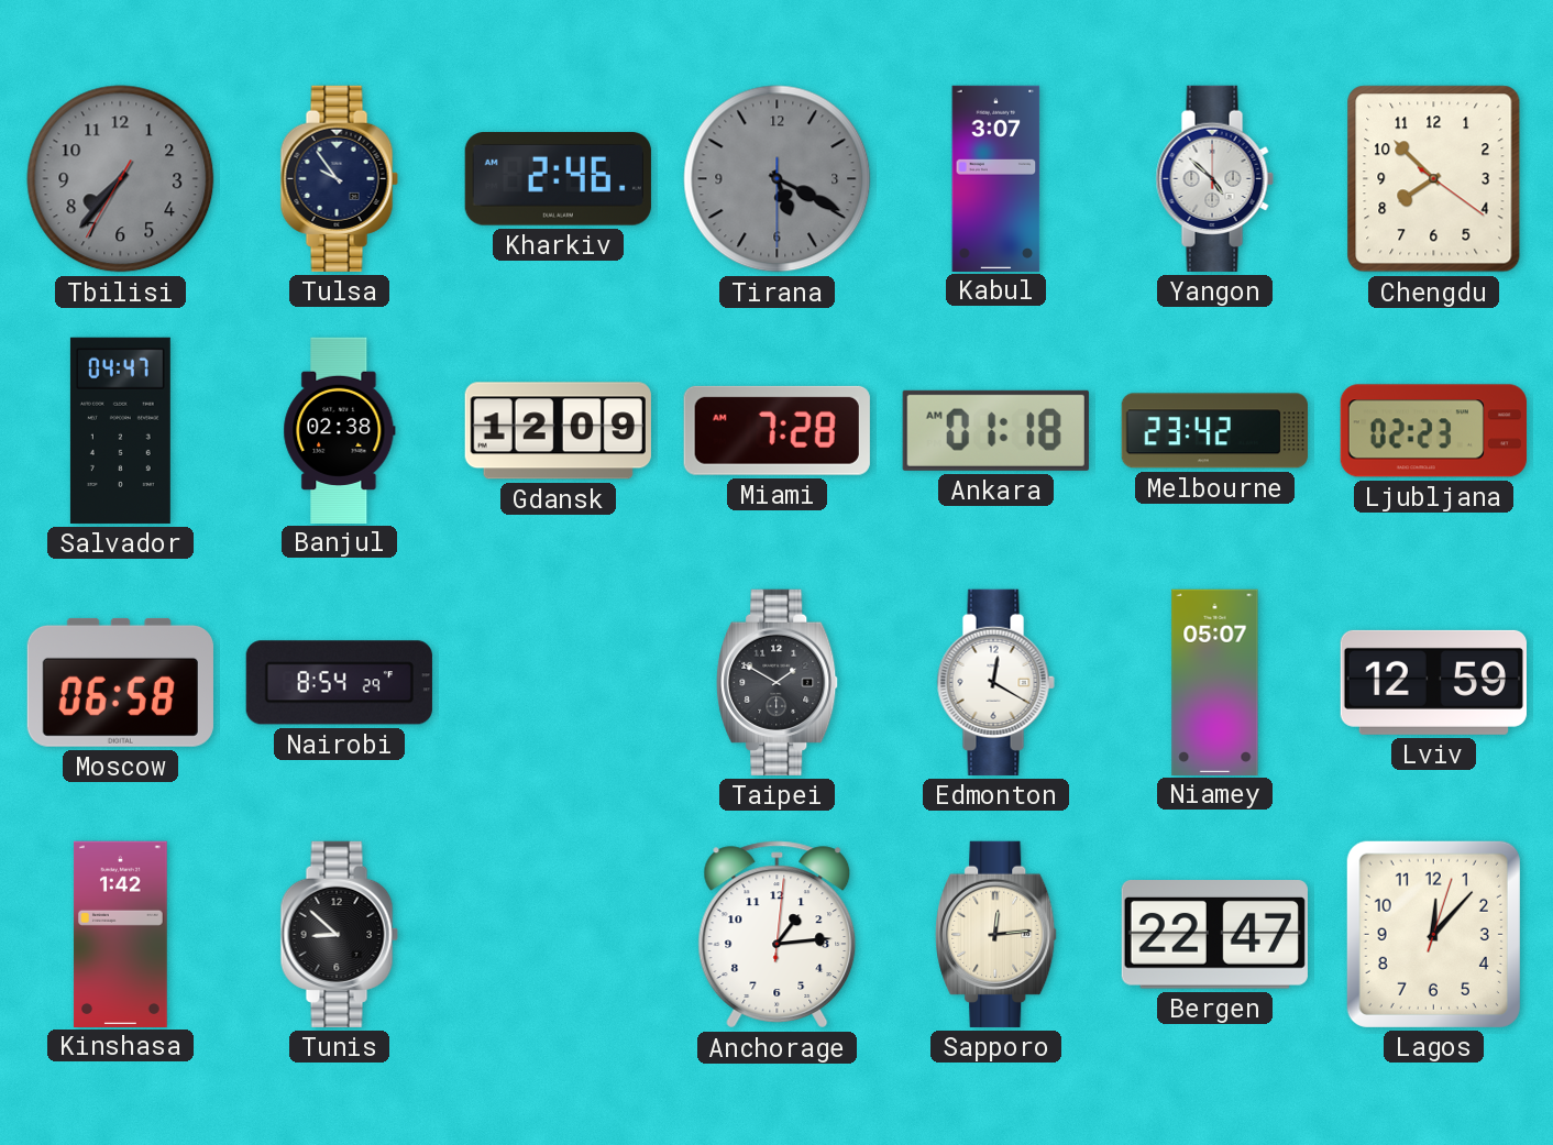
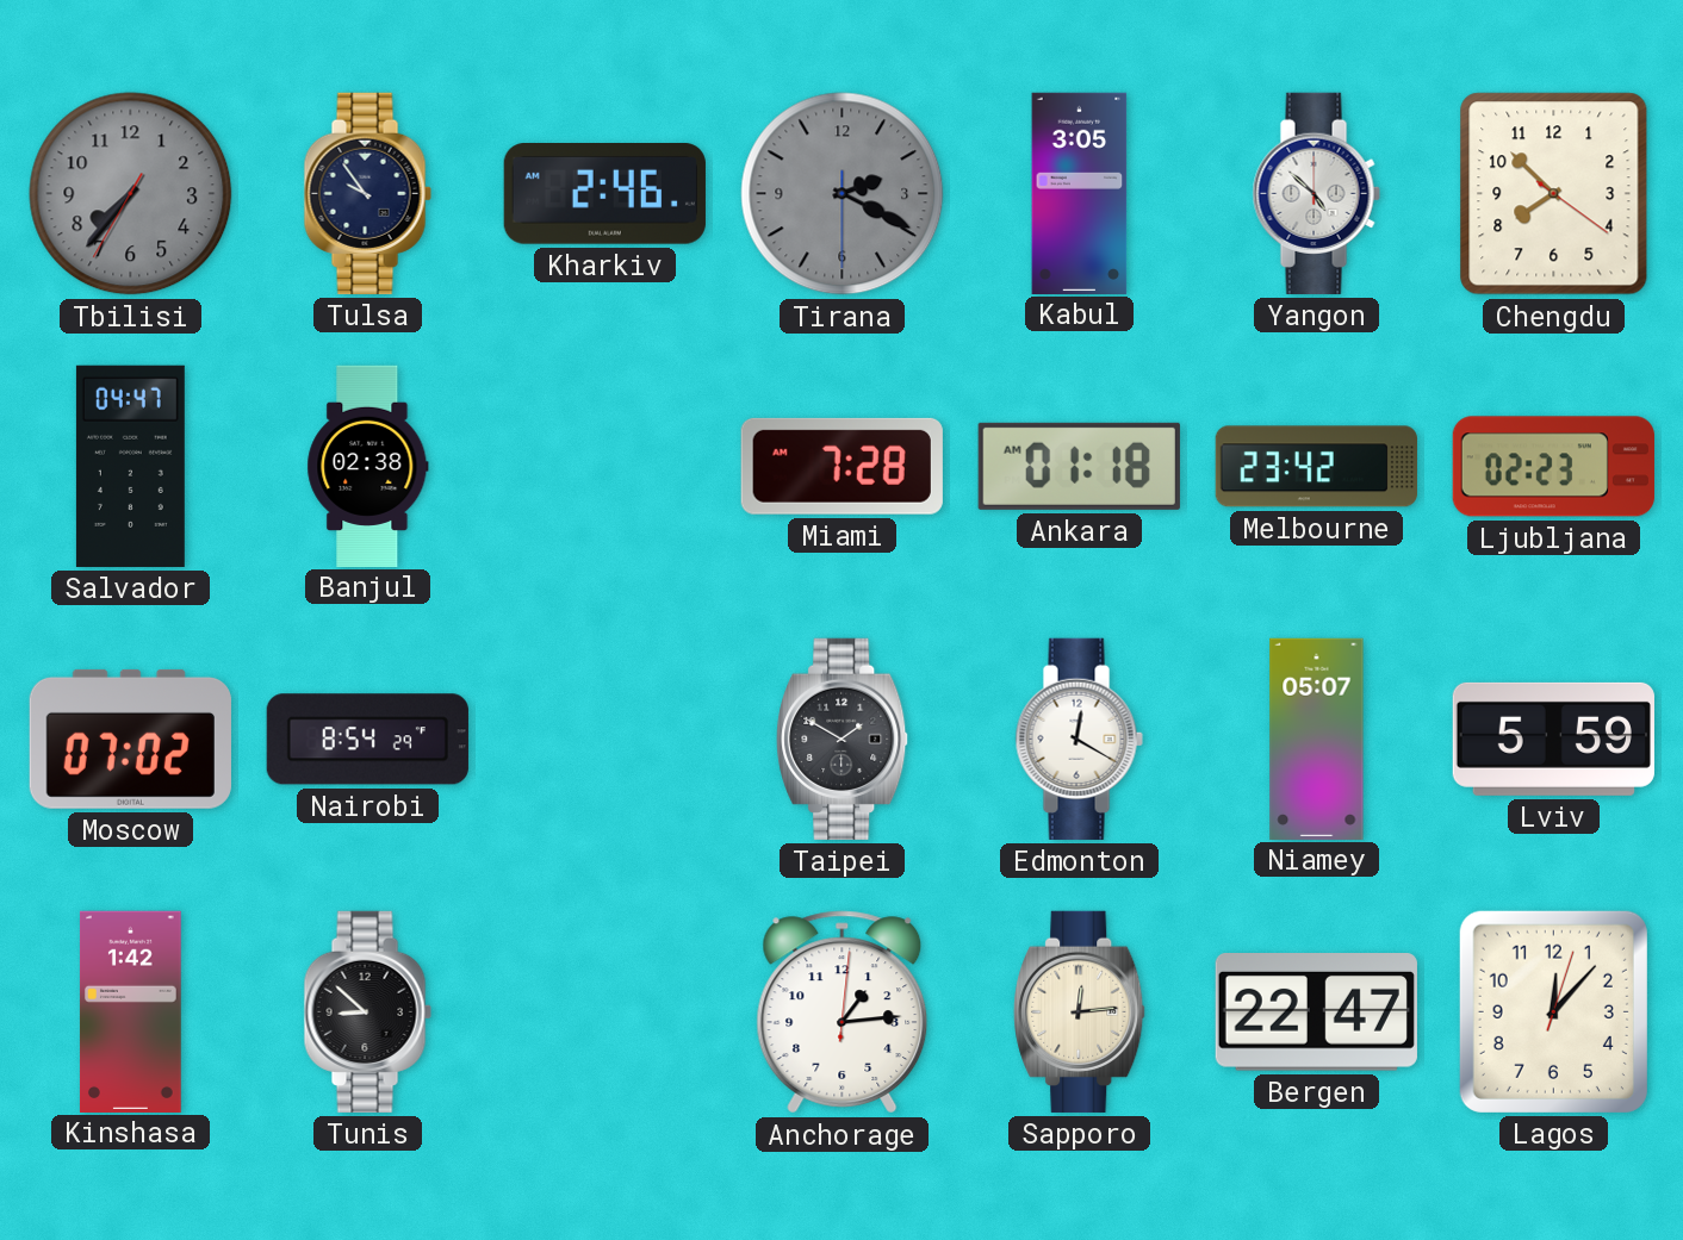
Tirana: 5:19 -> 2:19 (843, 194)
Kabul: 3:07 -> 3:05 (1080, 193)
Gdansk: 12:09 -> none (558, 431)
Moscow: 06:58 -> 07:02 (130, 739)
Lviv: 12:59 -> 5:59 (1553, 739)
